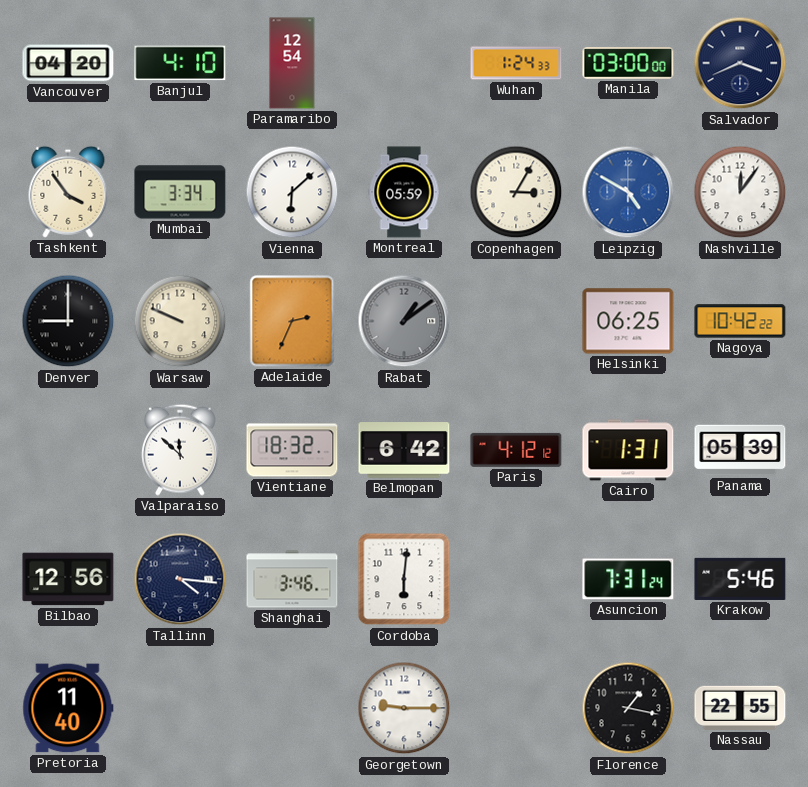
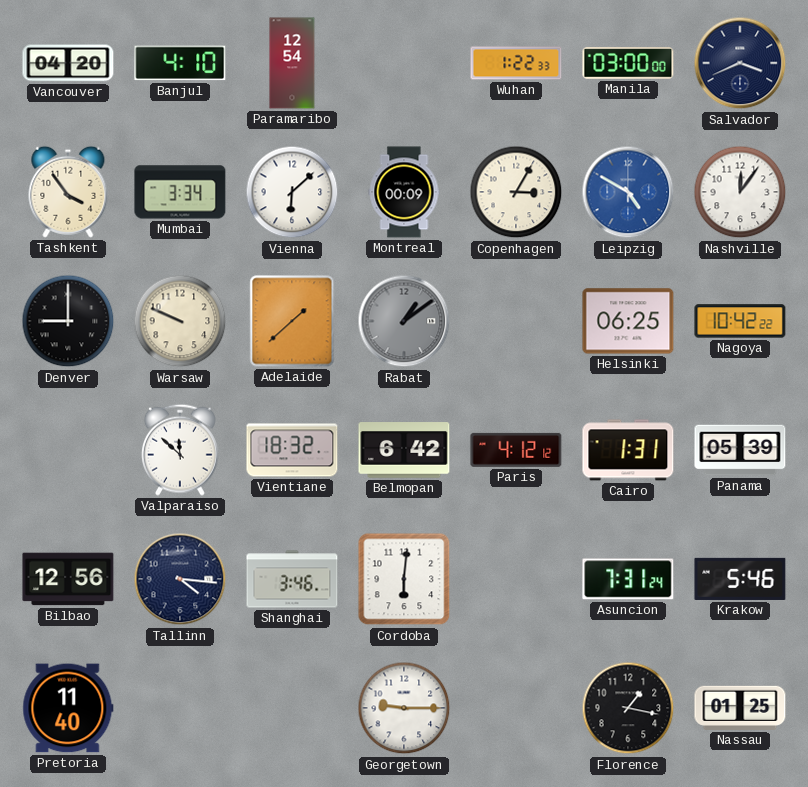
Wuhan: 1:24 -> 1:22 (516, 63)
Montreal: 05:59 -> 00:09 (404, 192)
Adelaide: 2:34 -> 1:38 (292, 321)
Nassau: 22:55 -> 01:25 (740, 708)
